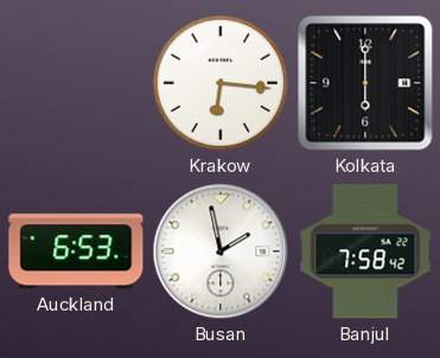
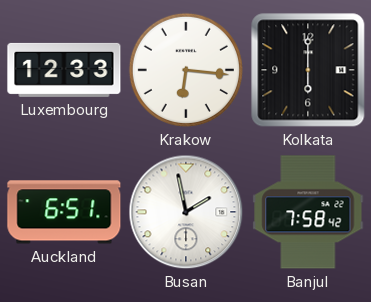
Luxembourg: none -> 12:33 (64, 70)
Auckland: 6:53 -> 6:51 (64, 212)
